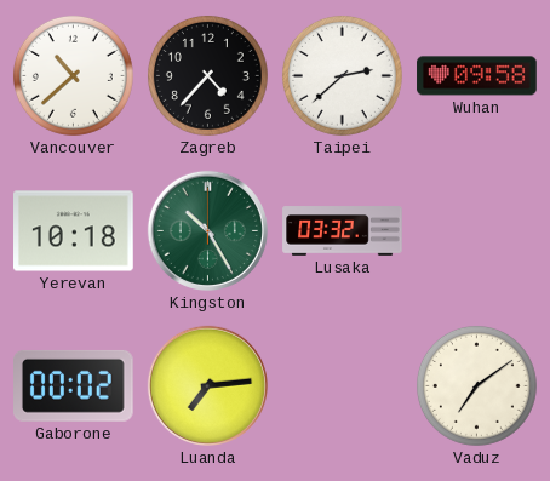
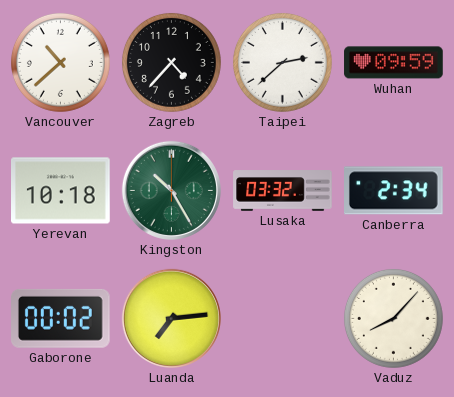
Wuhan: 09:58 -> 09:59 (394, 63)
Canberra: none -> 2:34 (394, 191)
Vaduz: 7:09 -> 8:07 (393, 318)
